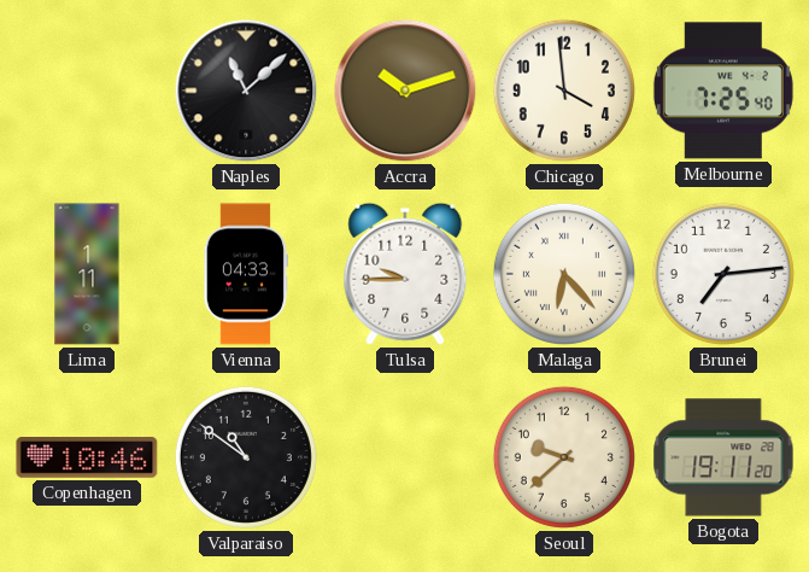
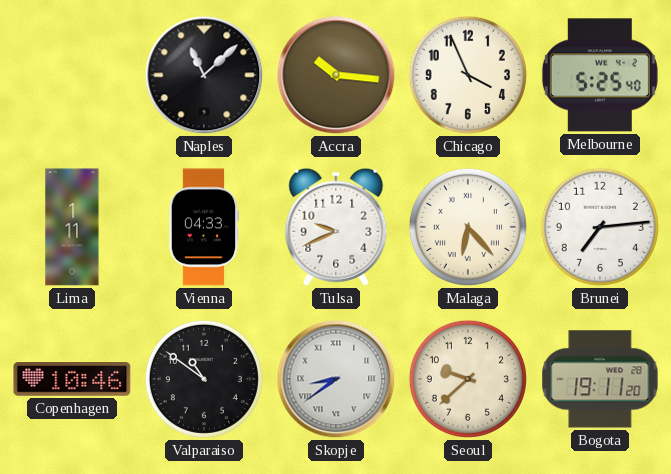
Accra: 10:12 -> 10:16 (336, 75)
Chicago: 3:59 -> 3:56 (468, 75)
Melbourne: 7:25 -> 5:25 (600, 75)
Tulsa: 9:45 -> 9:41 (336, 227)
Skopje: none -> 8:39 (336, 379)
